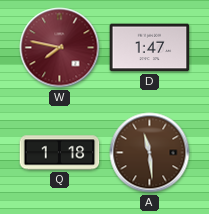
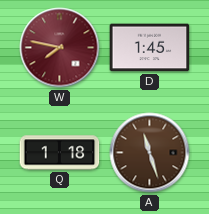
D: 1:47 -> 1:45 (150, 48)
A: 11:29 -> 11:27 (150, 153)
